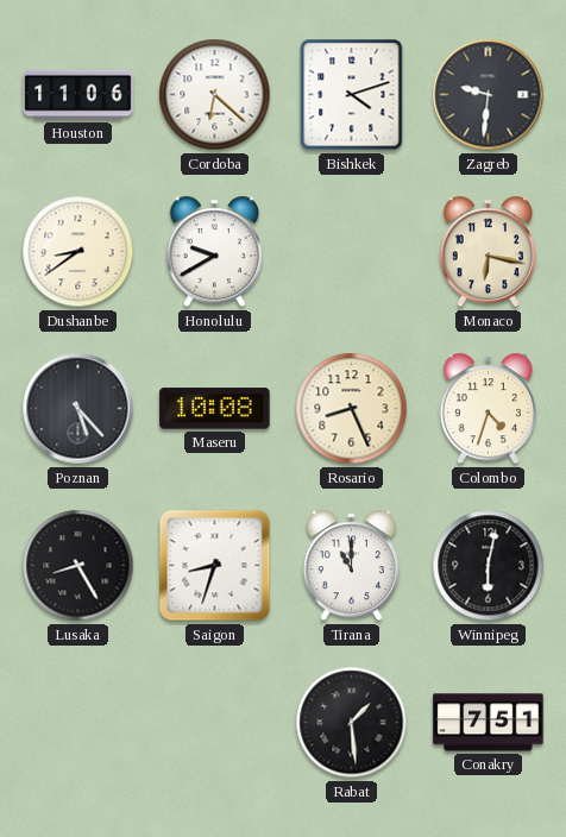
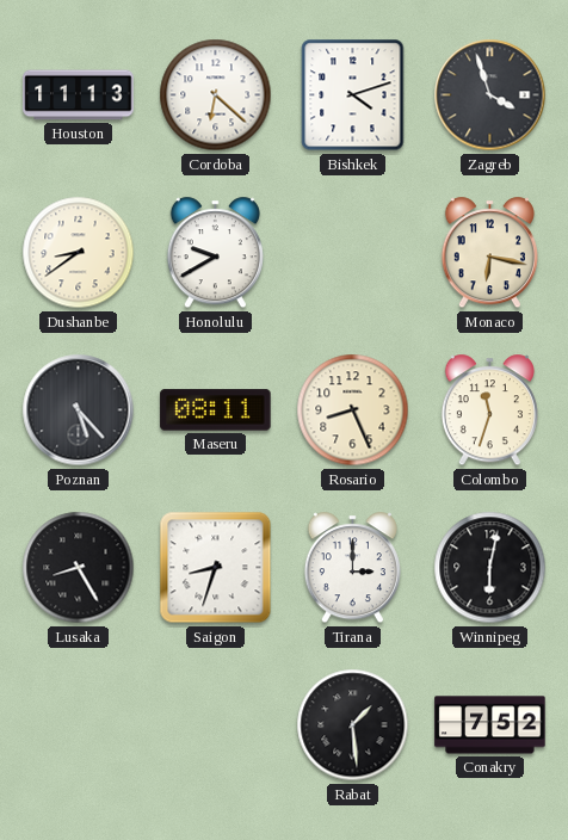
Houston: 11:06 -> 11:13 (79, 95)
Zagreb: 9:31 -> 3:57 (490, 95)
Maseru: 10:08 -> 08:11 (216, 410)
Colombo: 4:33 -> 11:33 (489, 410)
Tirana: 11:00 -> 3:00 (352, 568)
Conakry: 7:51 -> 7:52 (490, 725)
